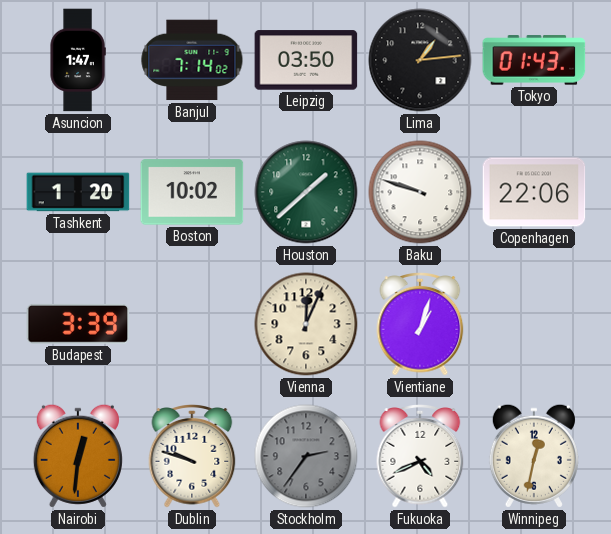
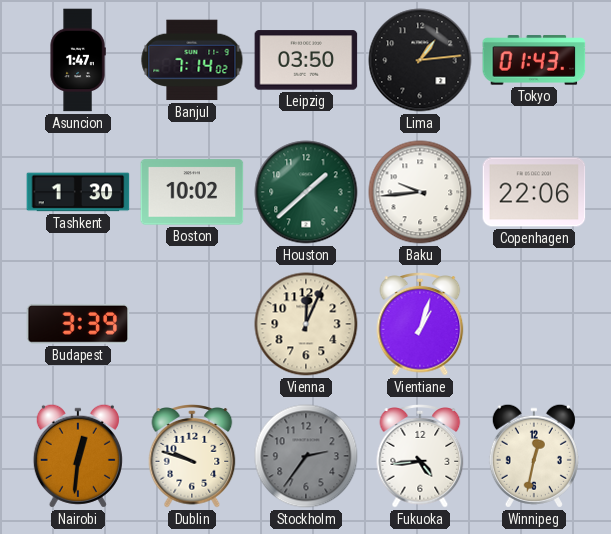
Tashkent: 1:20 -> 1:30 (78, 192)
Baku: 9:48 -> 9:44 (420, 192)
Fukuoka: 4:41 -> 4:44 (420, 457)
